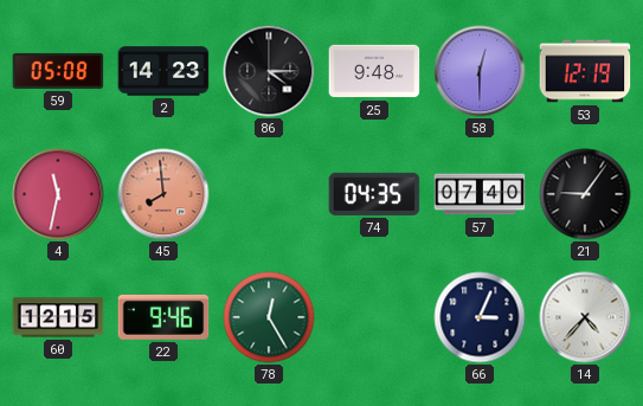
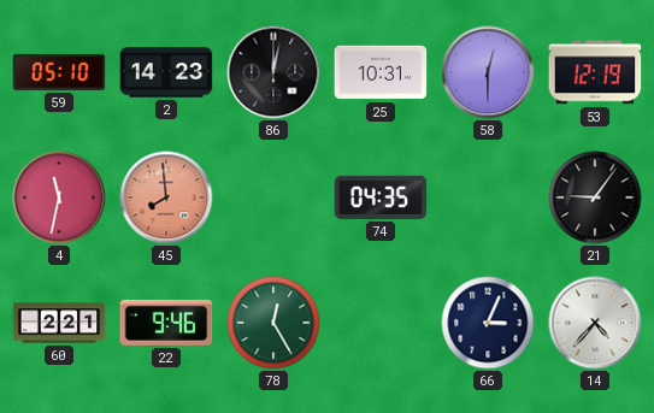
59: 05:08 -> 05:10 (59, 72)
86: 4:15 -> 12:02 (273, 72)
25: 9:48 -> 10:31 (381, 72)
57: 07:40 -> none (480, 194)
60: 12:15 -> 2:21 (59, 323)
